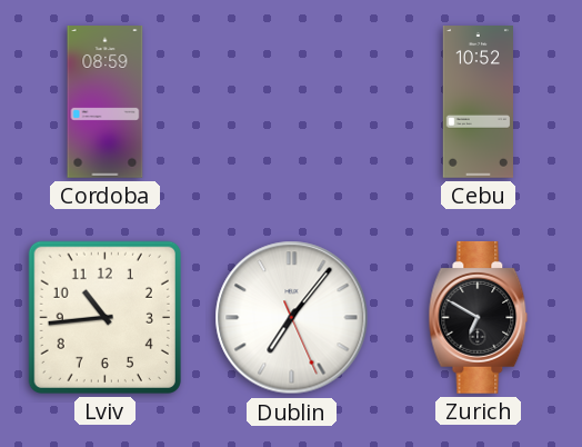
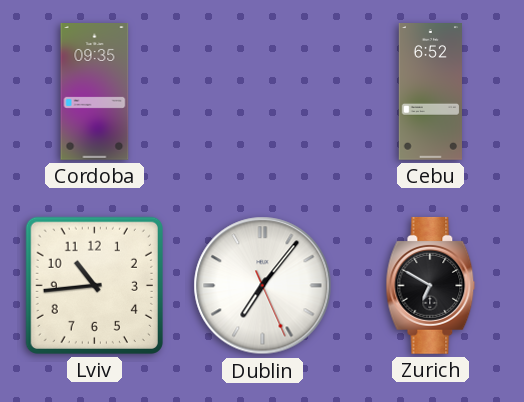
Cordoba: 08:59 -> 09:35 (95, 92)
Cebu: 10:52 -> 6:52 (430, 92)
